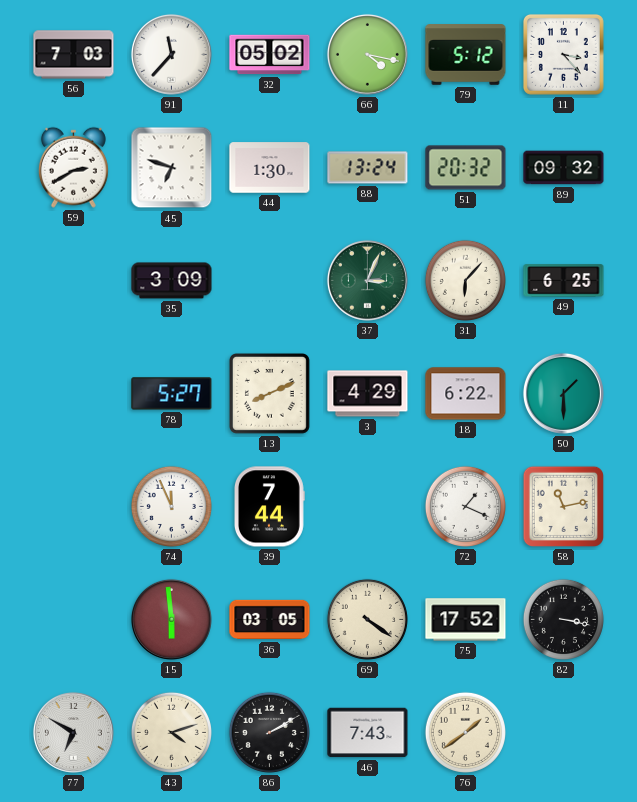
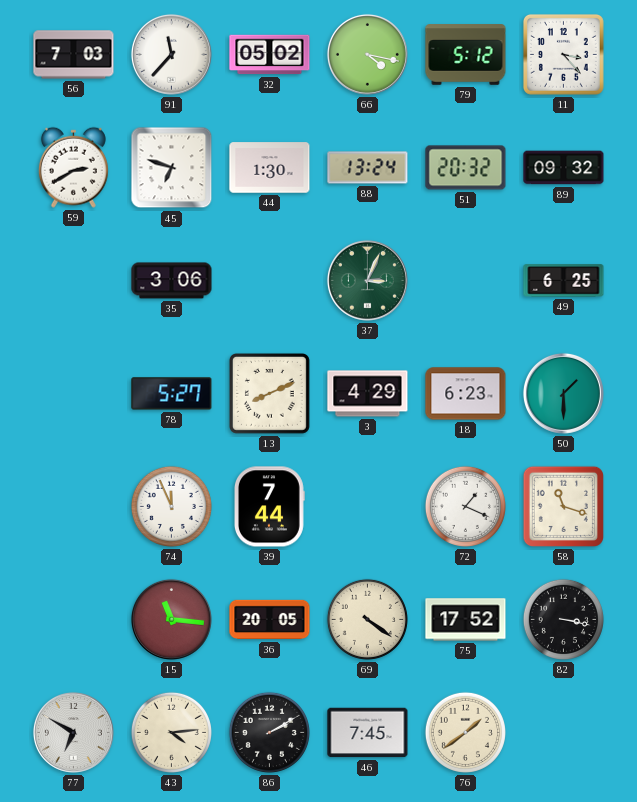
35: 3:09 -> 3:06 (172, 281)
31: 6:07 -> none (465, 280)
18: 6:22 -> 6:23 (466, 394)
58: 11:13 -> 11:18 (563, 506)
15: 5:59 -> 11:16 (171, 619)
36: 03:05 -> 20:05 (270, 620)
43: 4:12 -> 4:14 (171, 732)
46: 7:43 -> 7:45 (368, 733)
